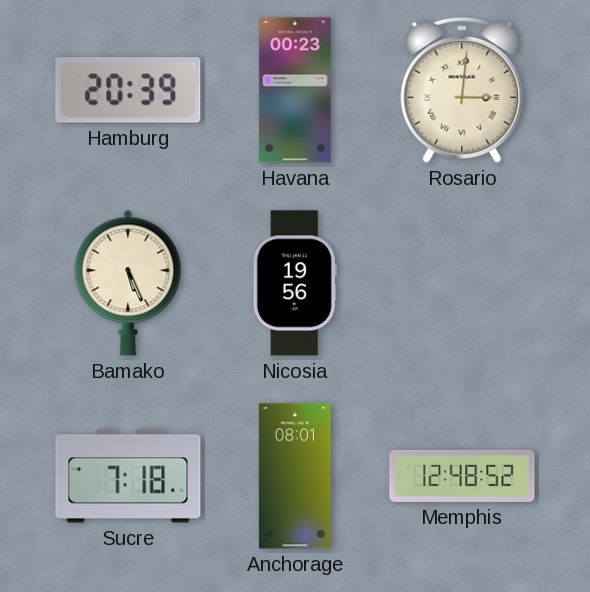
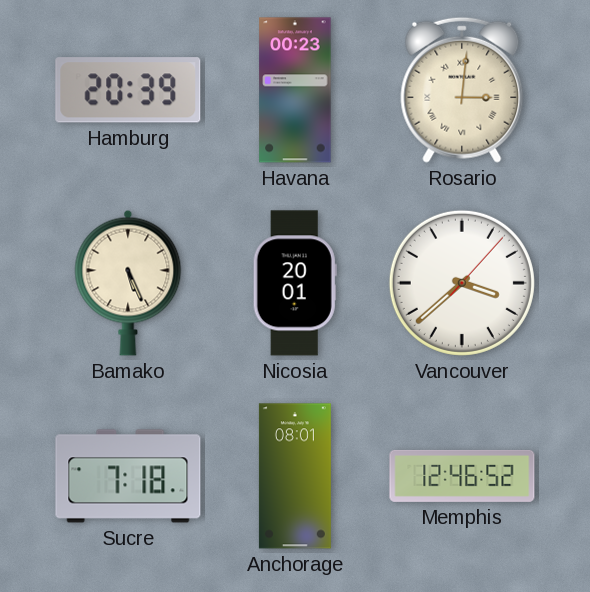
Nicosia: 19:56 -> 20:01 (295, 283)
Vancouver: none -> 3:38 (462, 283)
Memphis: 12:48 -> 12:46 (462, 476)
